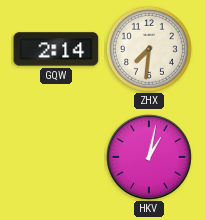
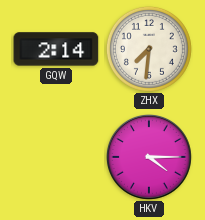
HKV: 1:02 -> 4:15 (150, 158)
